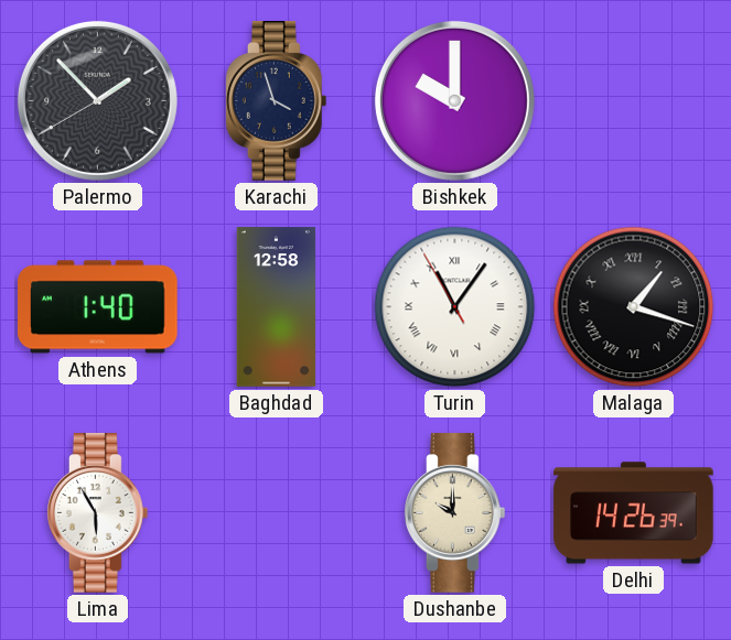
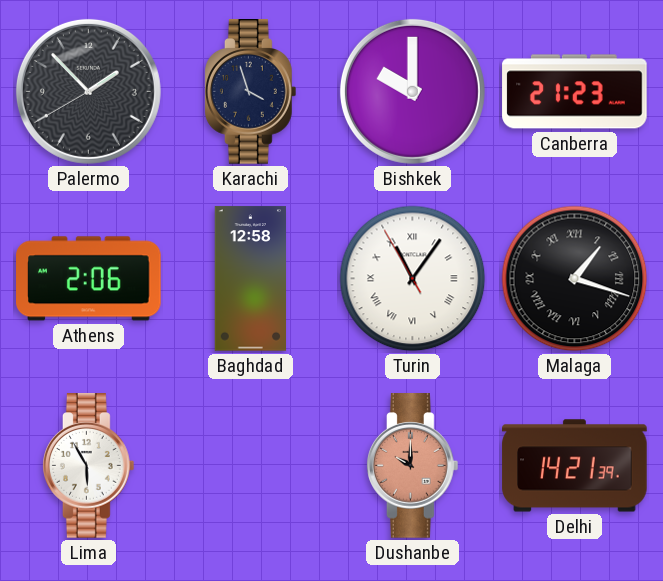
Canberra: none -> 21:23 (575, 92)
Athens: 1:40 -> 2:06 (89, 279)
Dushanbe dial: cream -> salmon (413, 466)
Delhi: 14:26 -> 14:21 (575, 466)
